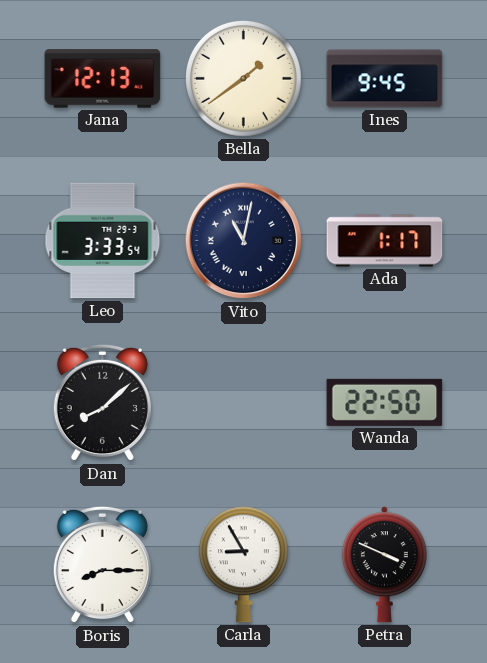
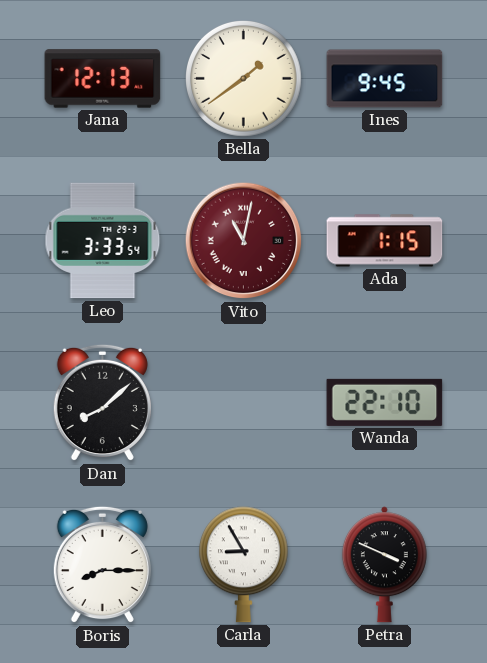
Vito dial: navy -> burgundy (244, 241)
Ada: 1:17 -> 1:15 (385, 241)
Wanda: 22:50 -> 22:10 (385, 402)
